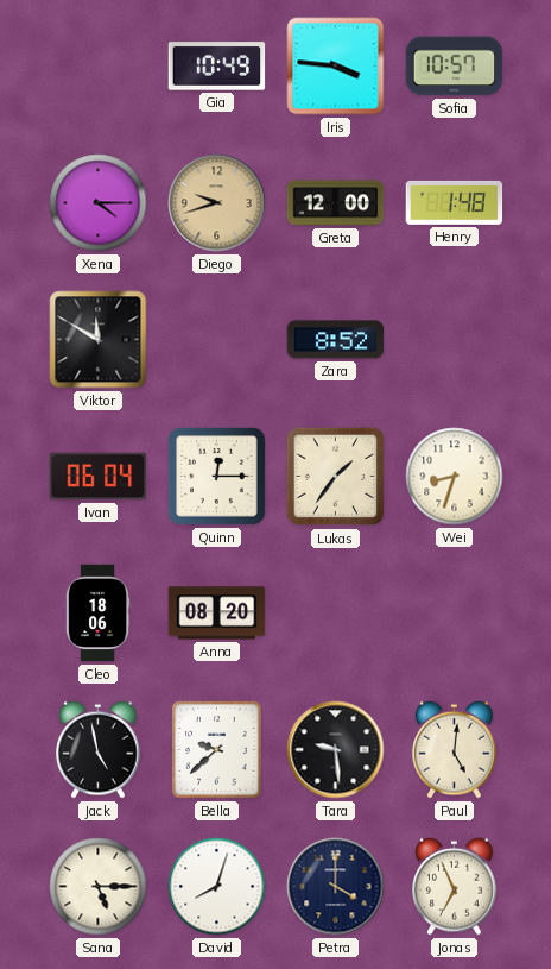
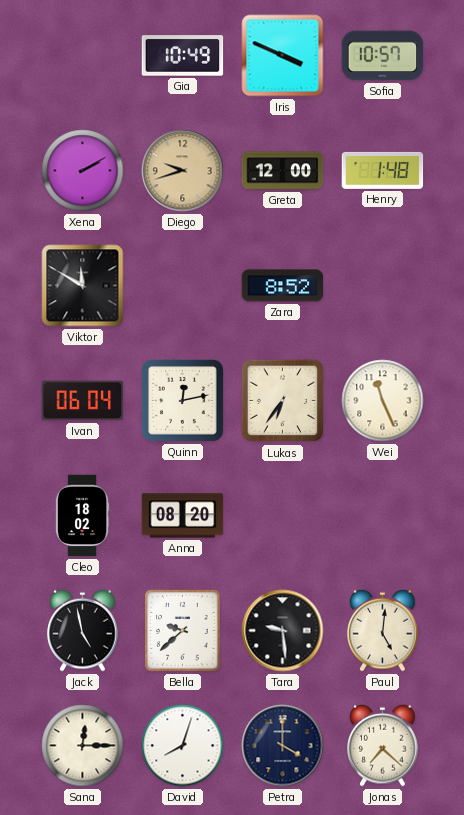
Iris: 3:46 -> 3:49 (283, 56)
Xena: 4:15 -> 2:10 (83, 171)
Quinn: 12:15 -> 12:13 (182, 400)
Lukas: 1:36 -> 6:36 (283, 401)
Wei: 8:33 -> 11:26 (383, 401)
Cleo: 18:06 -> 18:02 (82, 516)
Sana: 5:15 -> 12:15 (83, 746)
Jonas: 6:56 -> 7:22 (383, 745)
